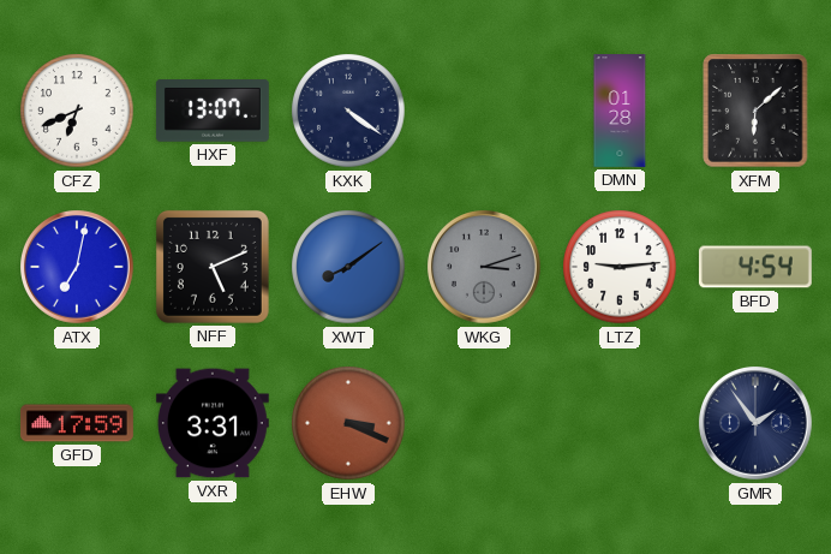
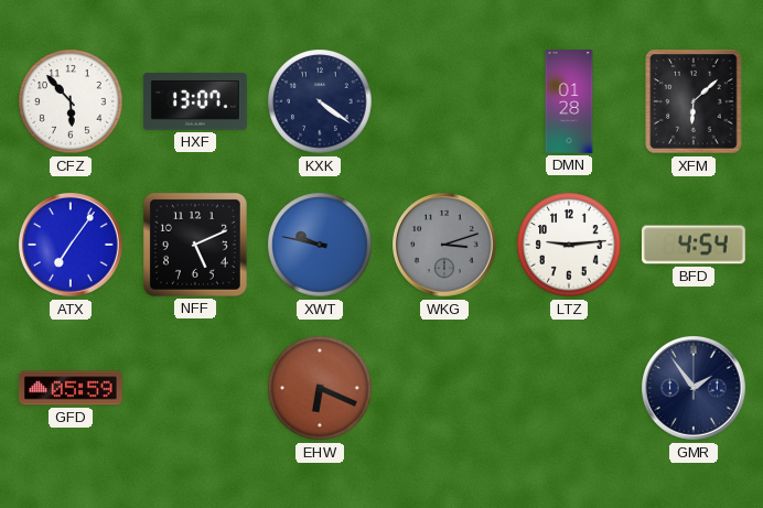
CFZ: 6:41 -> 5:53 (71, 101)
ATX: 7:02 -> 7:06 (72, 246)
XWT: 8:09 -> 9:47 (320, 245)
GFD: 17:59 -> 05:59 (71, 388)
VXR: 3:31 -> none (213, 423)
EHW: 3:19 -> 6:19 (320, 388)
